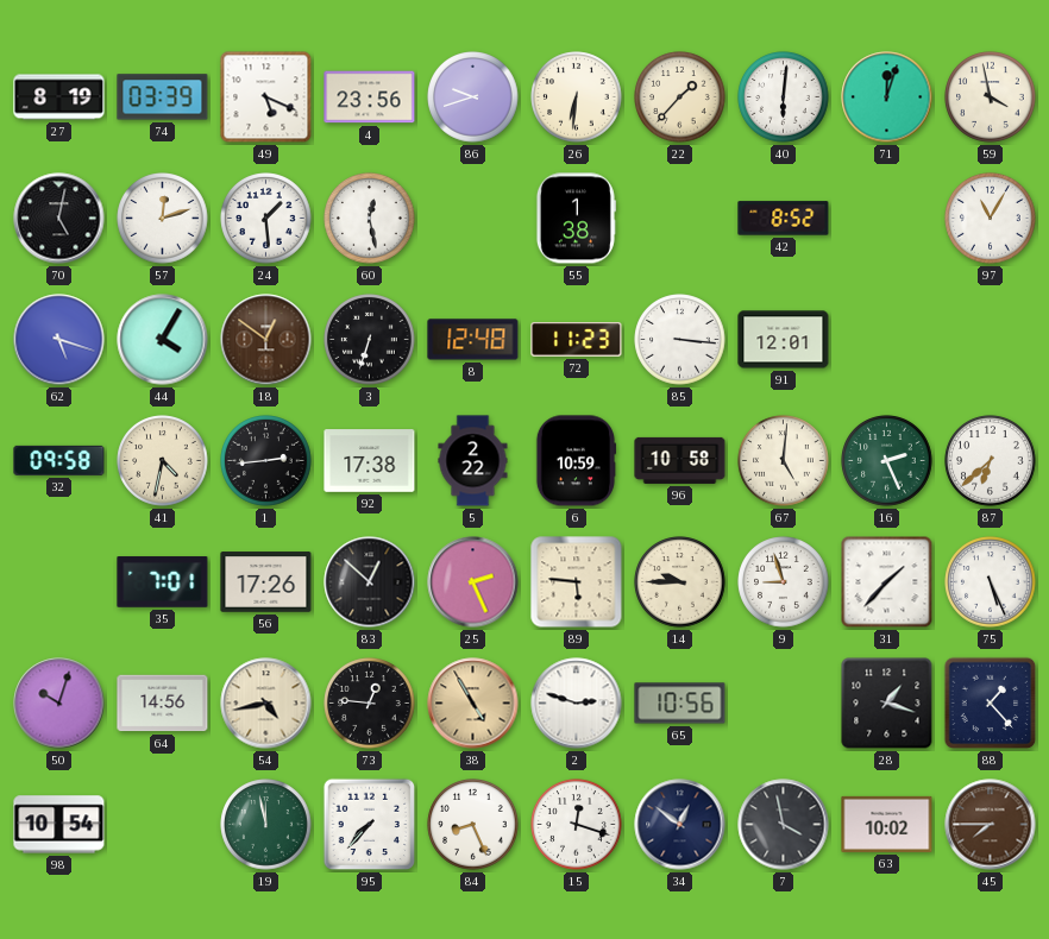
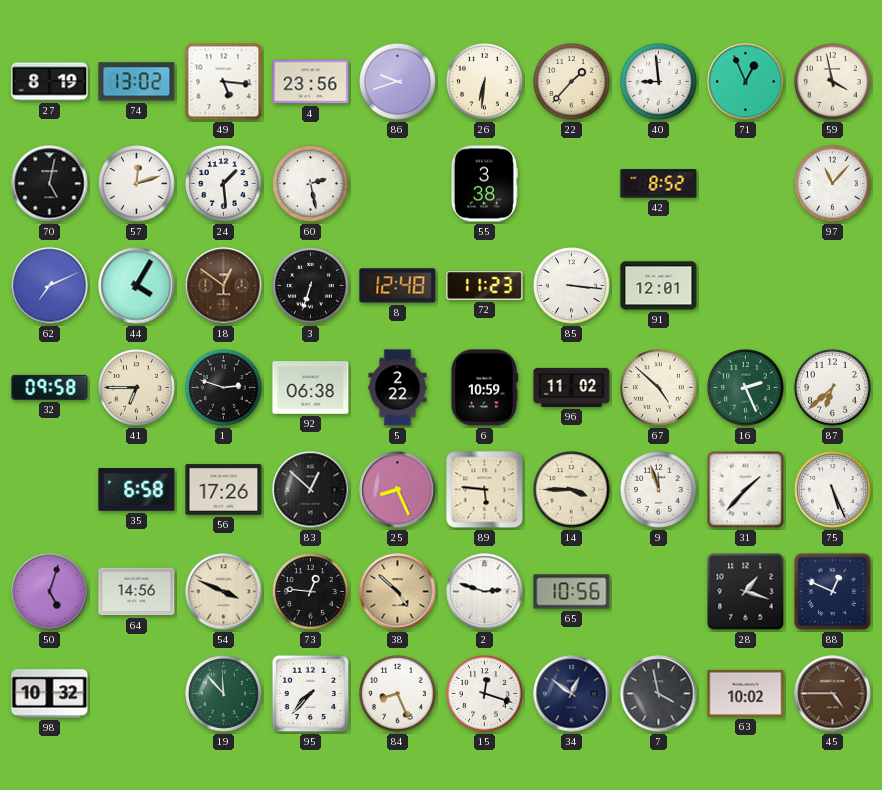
74: 03:39 -> 13:02 (137, 82)
49: 5:19 -> 5:16 (224, 82)
40: 6:01 -> 8:59 (659, 82)
71: 12:03 -> 12:56 (746, 82)
60: 12:28 -> 2:28 (311, 184)
55: 1:38 -> 3:38 (484, 184)
97: 11:05 -> 11:07 (833, 184)
62: 5:18 -> 7:11 (50, 286)
41: 4:32 -> 6:45 (137, 388)
1: 2:44 -> 2:48 (224, 388)
92: 17:38 -> 06:38 (311, 388)
96: 10:58 -> 11:02 (572, 387)
67: 5:01 -> 4:52 (659, 388)
35: 7:01 -> 6:58 (137, 490)
25: 2:26 -> 8:26 (398, 490)
14: 9:45 -> 3:45 (572, 490)
9: 8:57 -> 11:57 (659, 490)
50: 10:03 -> 5:03 (50, 592)
54: 4:43 -> 3:49 (224, 592)
38: 4:55 -> 4:52 (398, 592)
88: 1:23 -> 12:49 (833, 592)
98: 10:54 -> 10:32 (50, 694)
19: 11:58 -> 11:53 (224, 694)
45: 7:45 -> 4:45 (833, 694)
